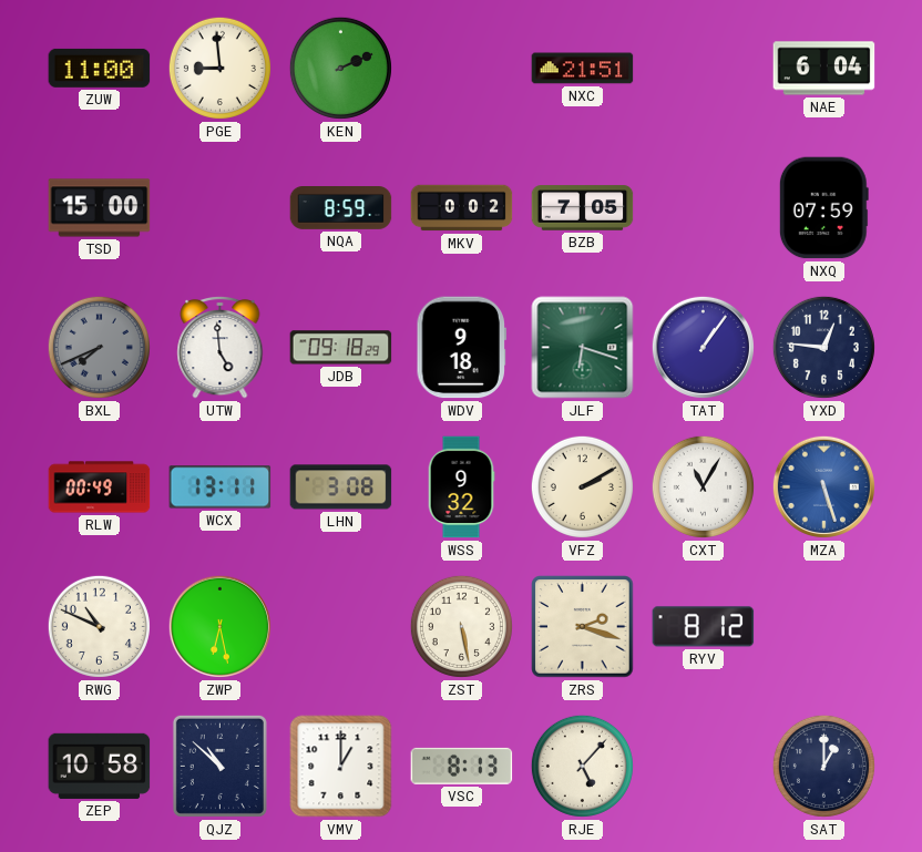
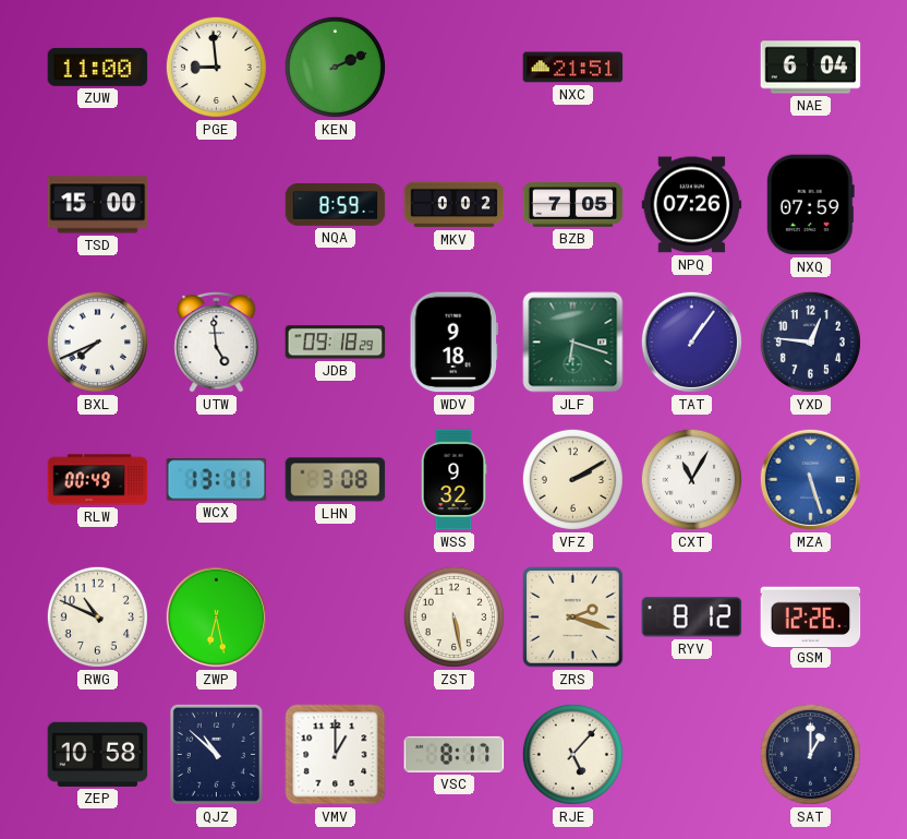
NPQ: none -> 07:26 (692, 205)
BXL dial: grey -> white (97, 341)
GSM: none -> 12:26 (811, 616)
VSC: 8:13 -> 8:17 (455, 754)
